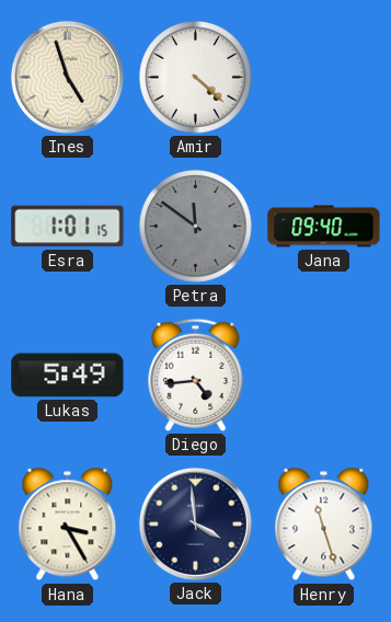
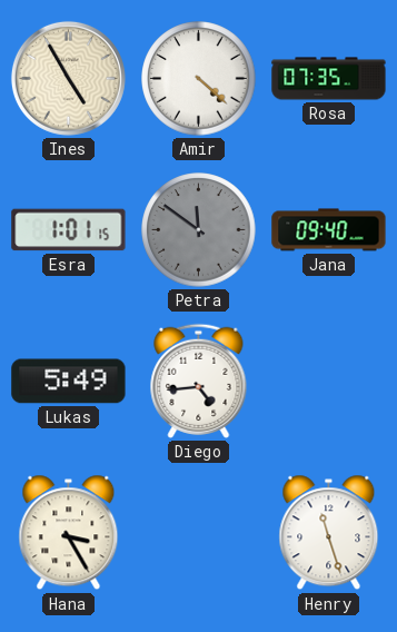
Ines: 4:57 -> 4:55 (68, 78)
Rosa: none -> 07:35 (329, 79)
Jack: 3:59 -> none (195, 523)
